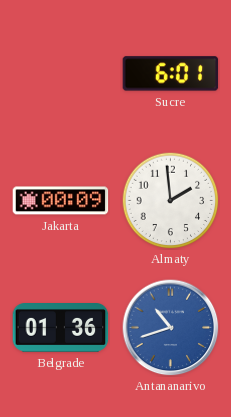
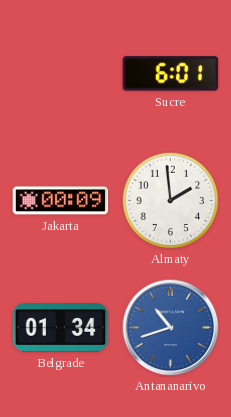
Belgrade: 01:36 -> 01:34 (61, 328)
